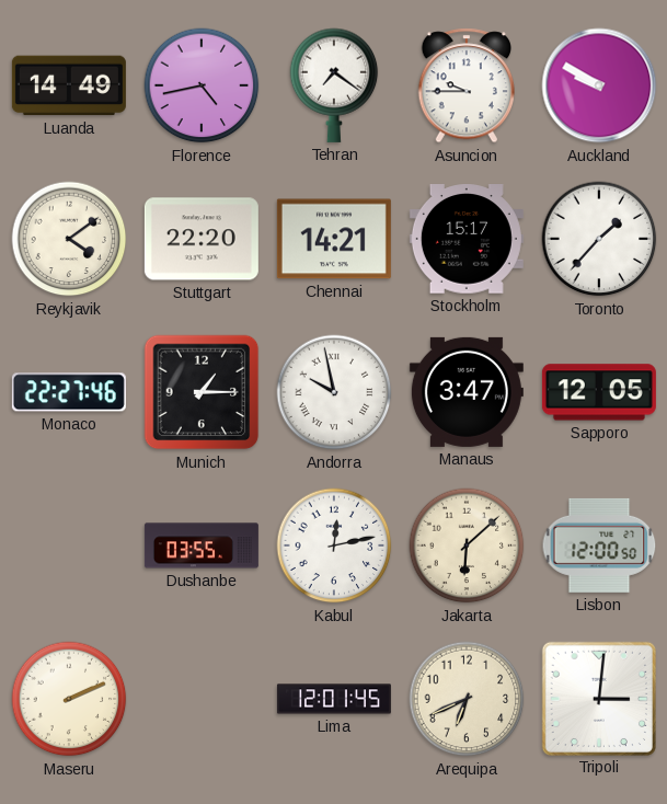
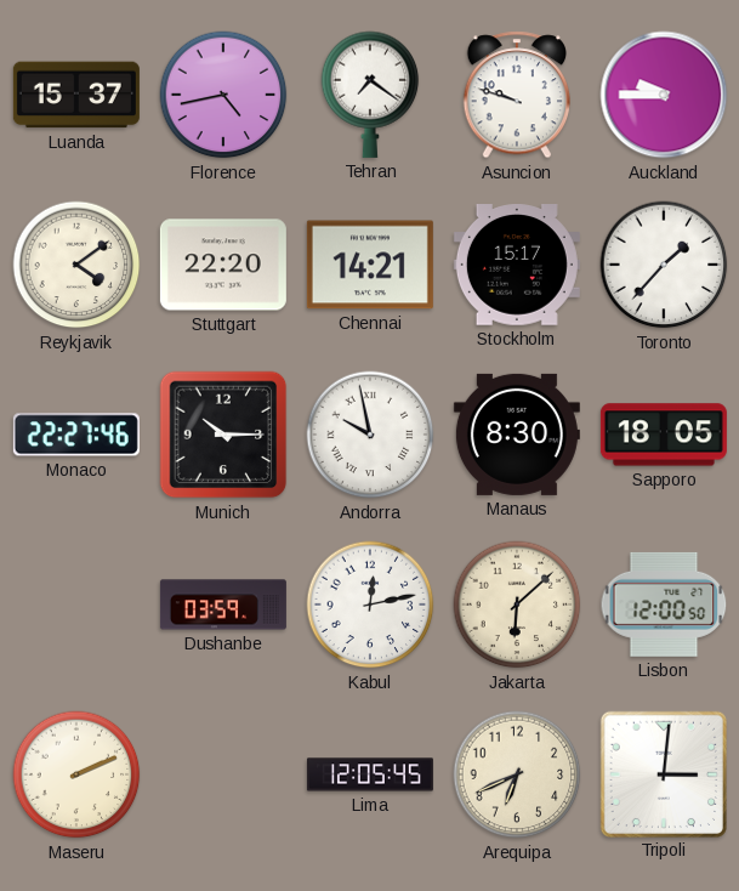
Luanda: 14:49 -> 15:37 (76, 95)
Asuncion: 9:45 -> 9:48 (517, 95)
Auckland: 9:50 -> 9:45 (664, 95)
Munich: 1:15 -> 10:15 (223, 435)
Manaus: 3:47 -> 8:30 (517, 435)
Sapporo: 12:05 -> 18:05 (664, 435)
Dushanbe: 03:55 -> 03:59 (223, 605)
Lima: 12:01 -> 12:05 (370, 774)
